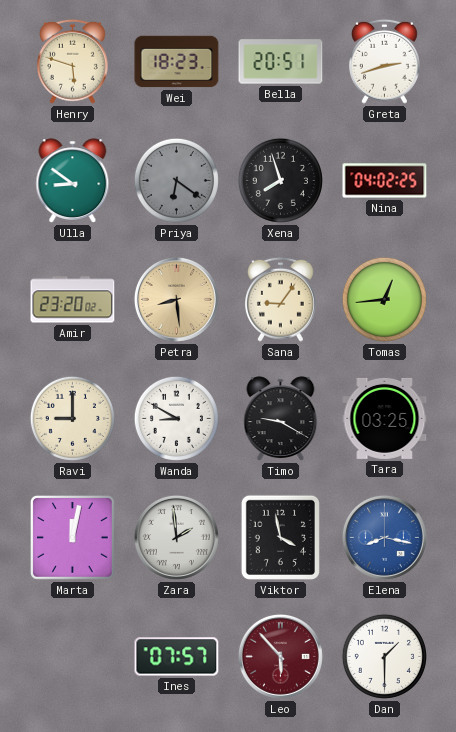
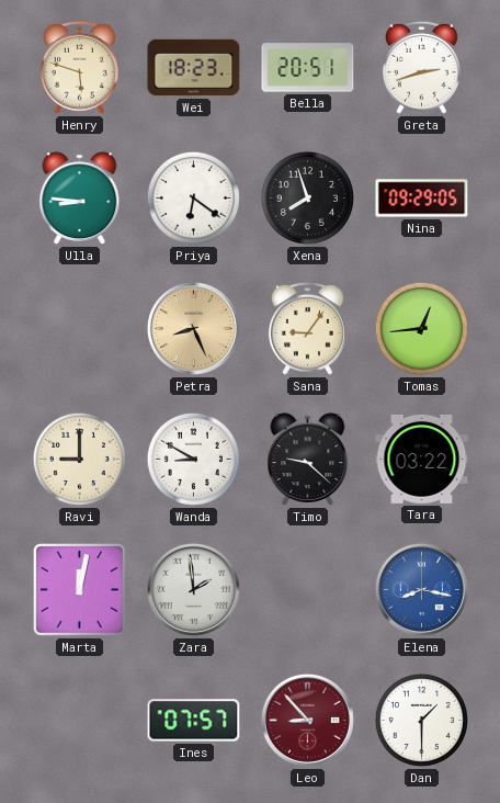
Ulla: 8:51 -> 8:46 (80, 199)
Priya dial: grey -> white (193, 197)
Nina: 04:02 -> 09:29 (422, 199)
Amir: 23:20 -> none (73, 300)
Petra: 8:29 -> 8:26 (193, 328)
Timo: 9:20 -> 9:22 (308, 460)
Tara: 03:25 -> 03:22 (422, 459)
Viktor: 3:58 -> none (280, 537)
Leo: 5:53 -> 8:53 (307, 720)
